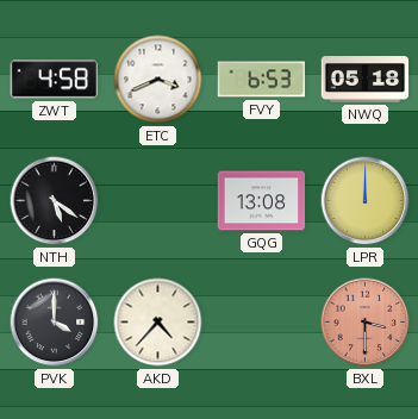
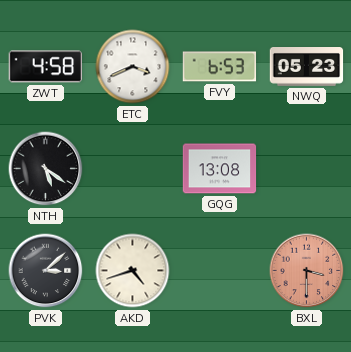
NWQ: 05:18 -> 05:23 (307, 67)
LPR: 12:00 -> none (366, 201)
PVK: 4:00 -> 3:08 (46, 271)
AKD: 4:37 -> 4:42 (133, 271)
